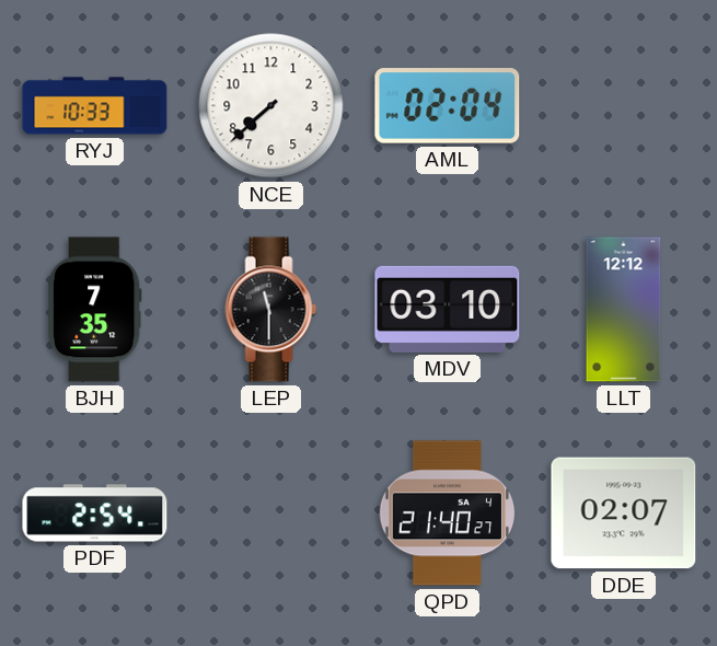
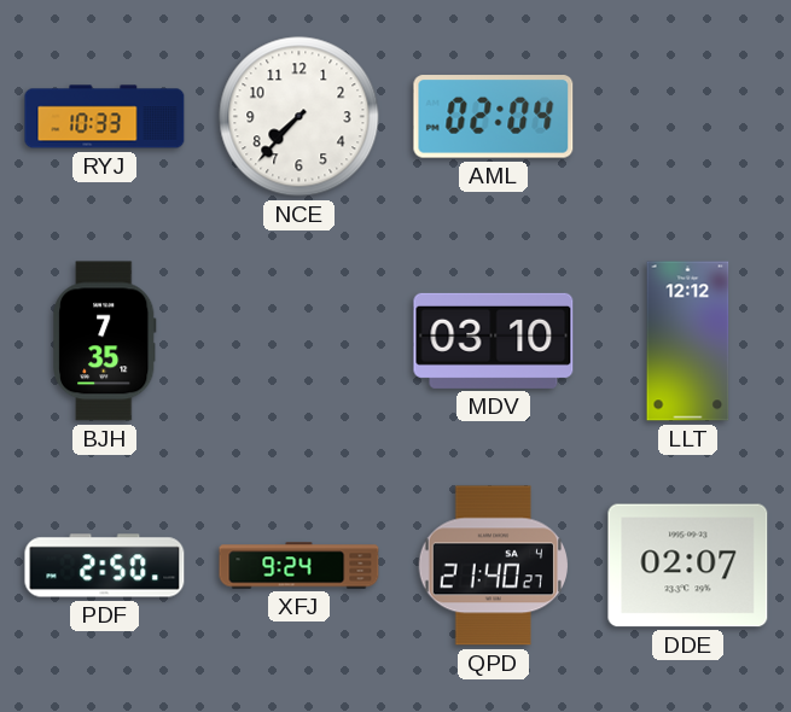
NCE: 7:38 -> 7:37 (299, 117)
LEP: 11:30 -> none (271, 310)
PDF: 2:54 -> 2:50 (105, 566)
XFJ: none -> 9:24 (299, 566)
